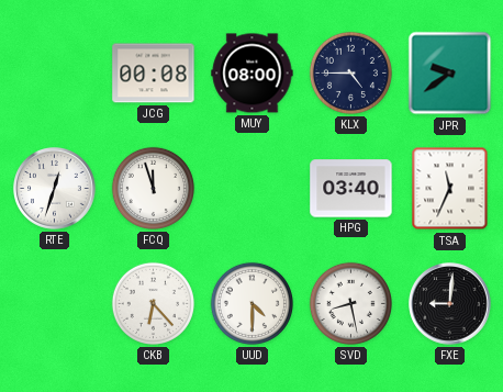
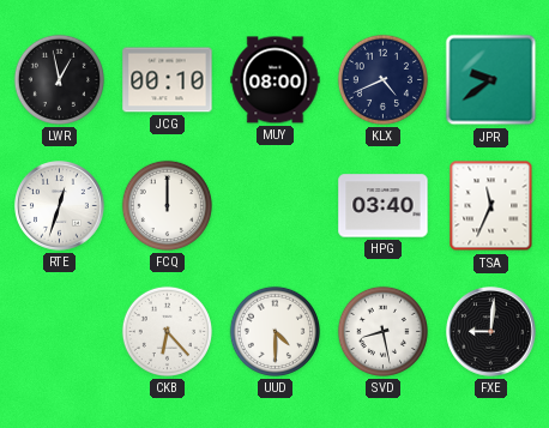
LWR: none -> 12:58 (59, 79)
JCG: 00:08 -> 00:10 (168, 80)
KLX: 4:45 -> 4:41 (382, 79)
FCQ: 11:57 -> 12:00 (167, 205)
